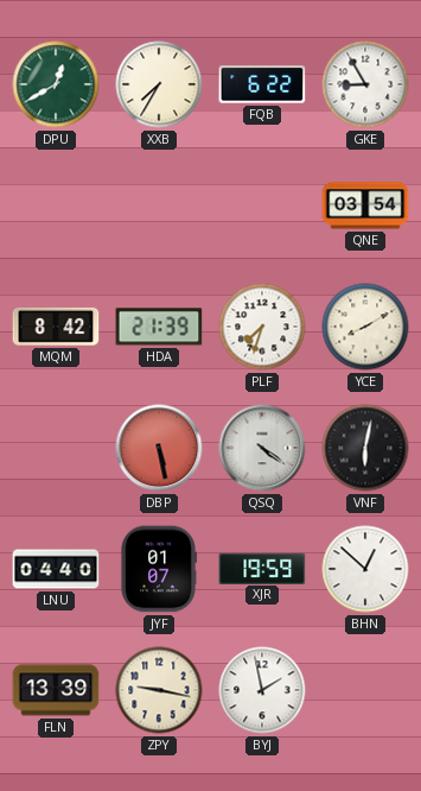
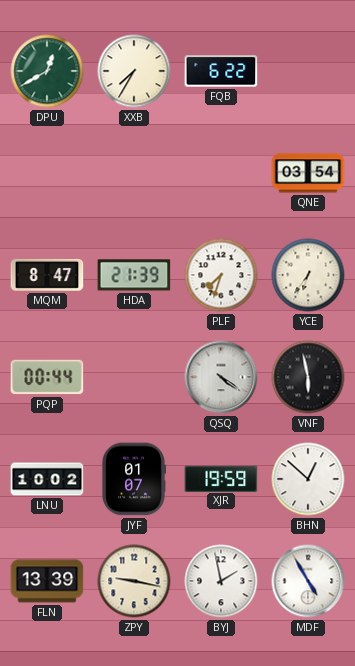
GKE: 8:55 -> none (365, 84)
MQM: 8:42 -> 8:47 (47, 275)
YCE: 8:10 -> 6:36 (308, 275)
PQP: none -> 00:44 (47, 377)
DBP: 5:28 -> none (159, 448)
VNF: 6:02 -> 5:58 (308, 377)
LNU: 04:40 -> 10:02 (47, 479)
MDF: none -> 4:55 (308, 581)
